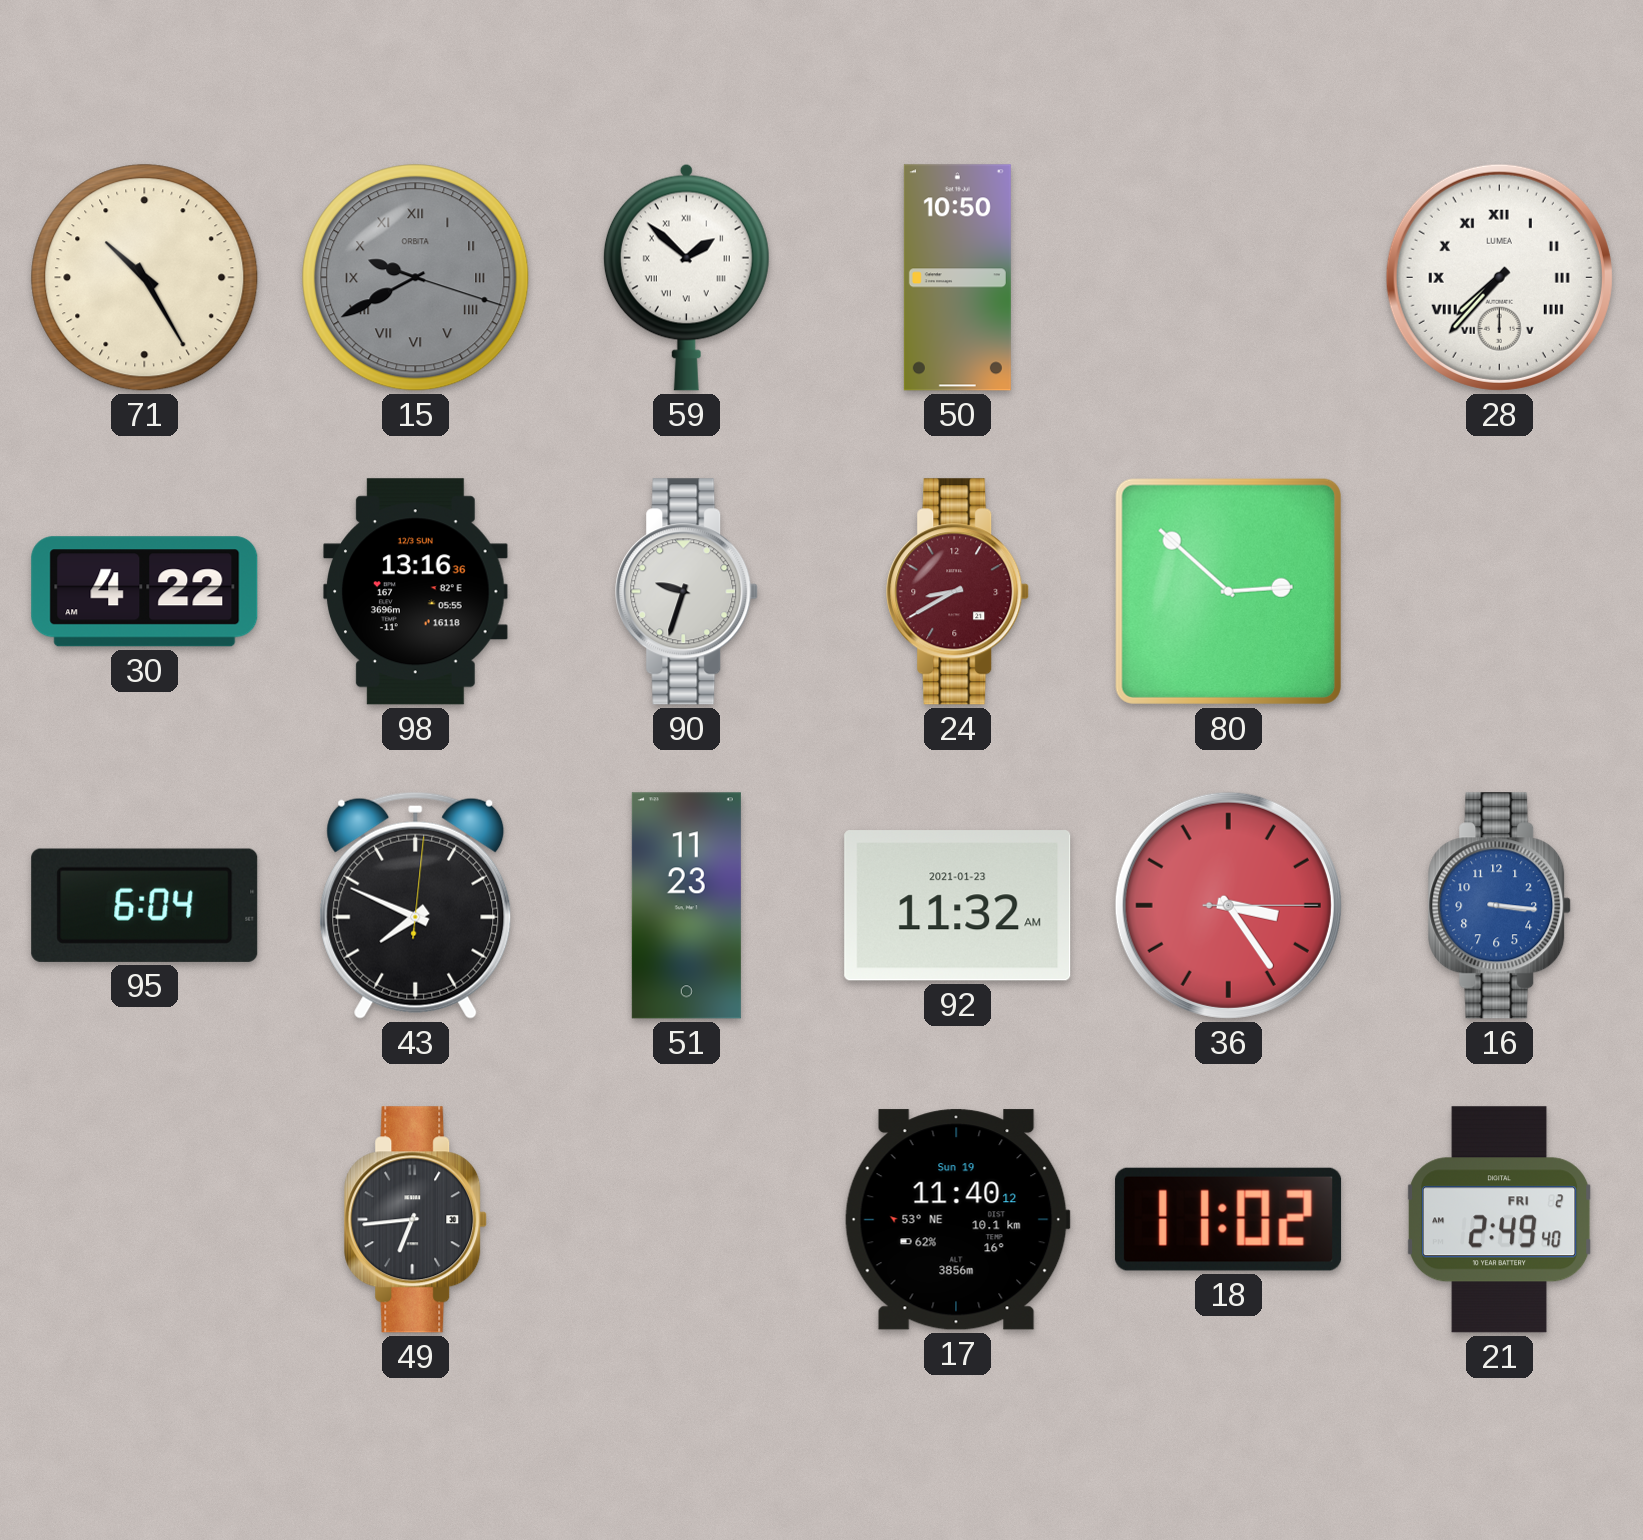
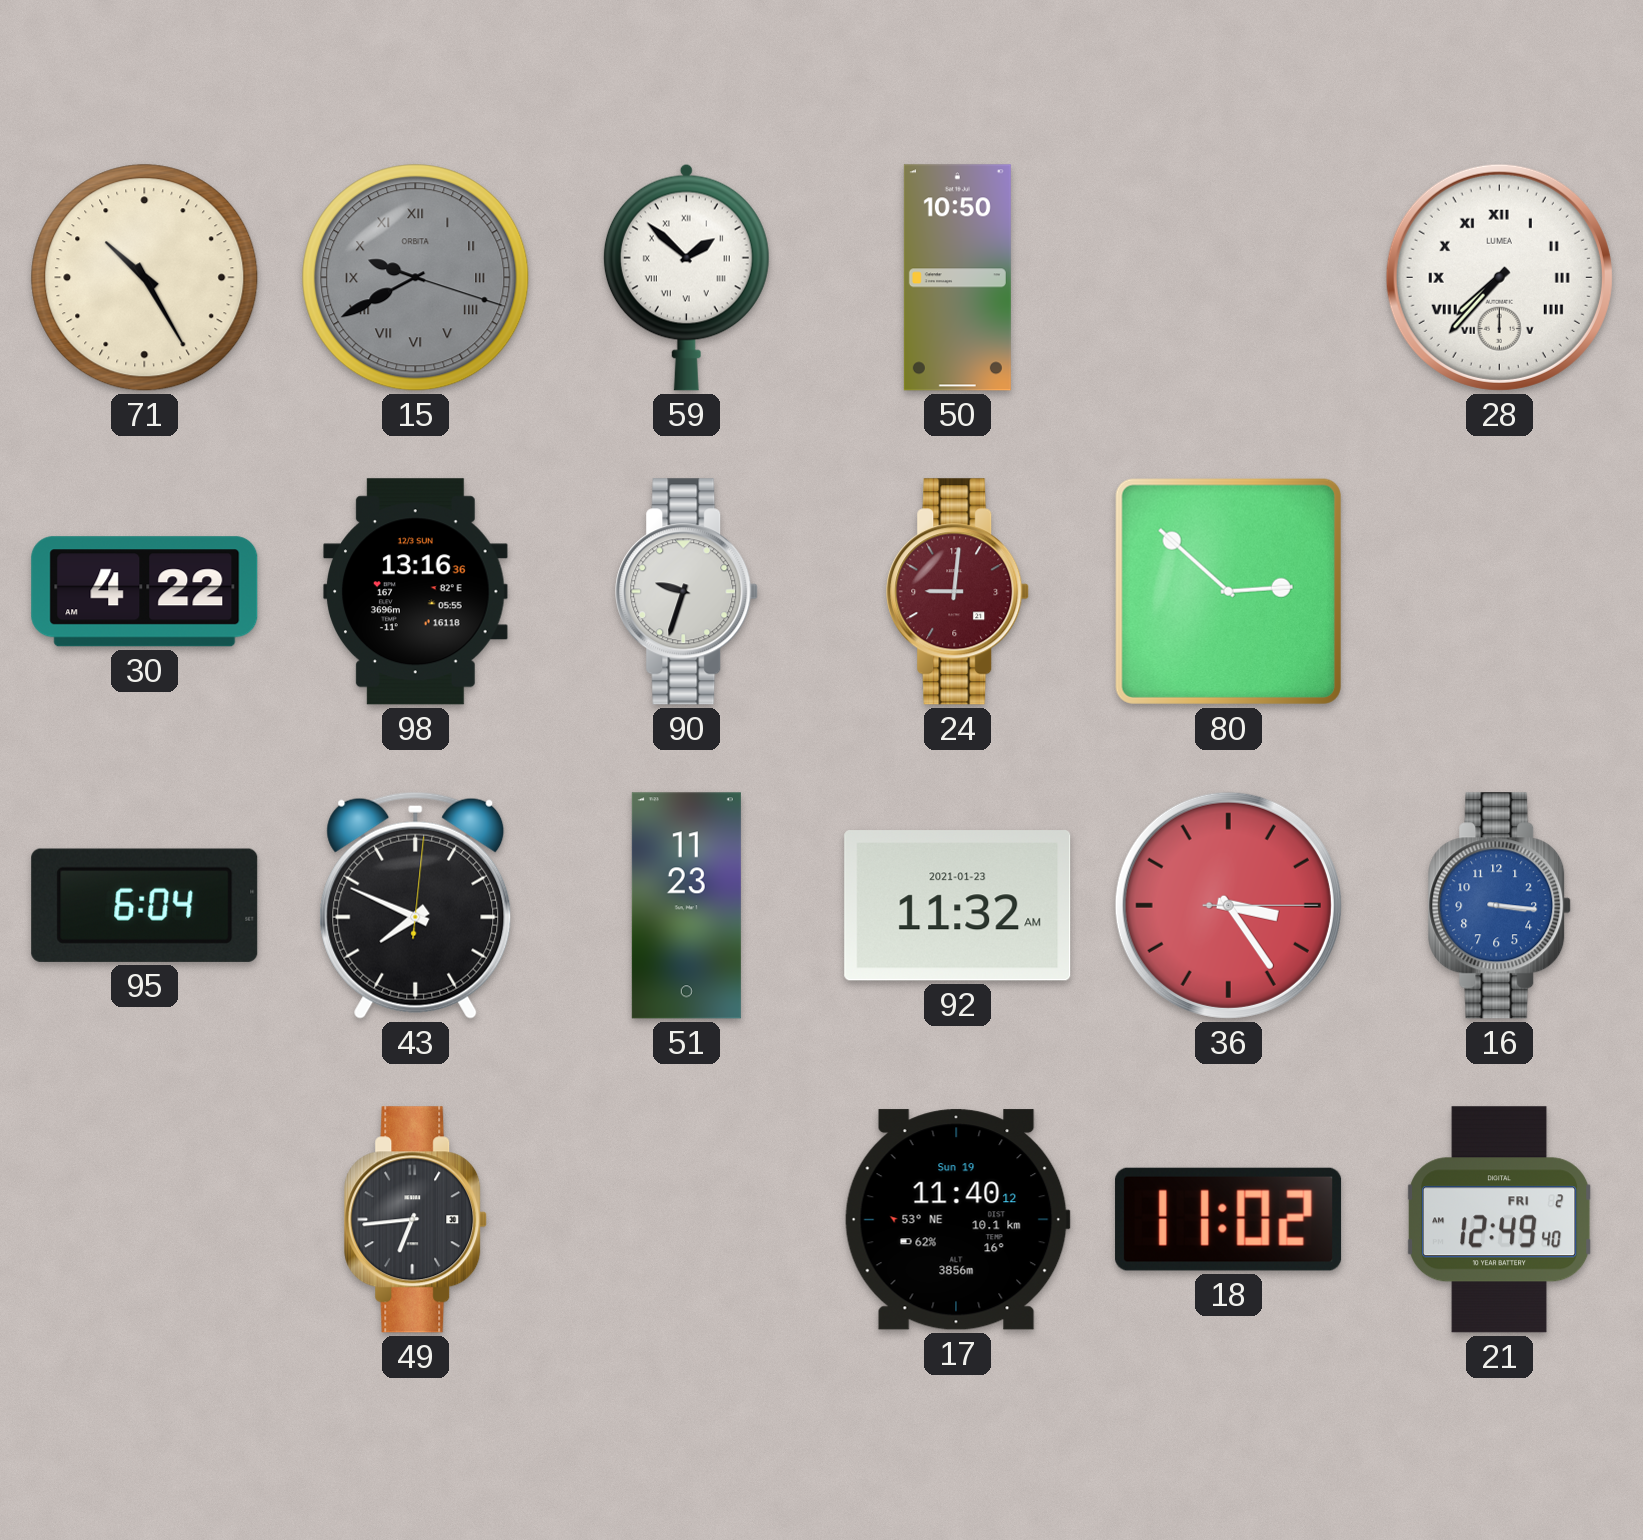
24: 8:40 -> 9:01 (958, 592)
21: 2:49 -> 12:49 (1500, 1220)
